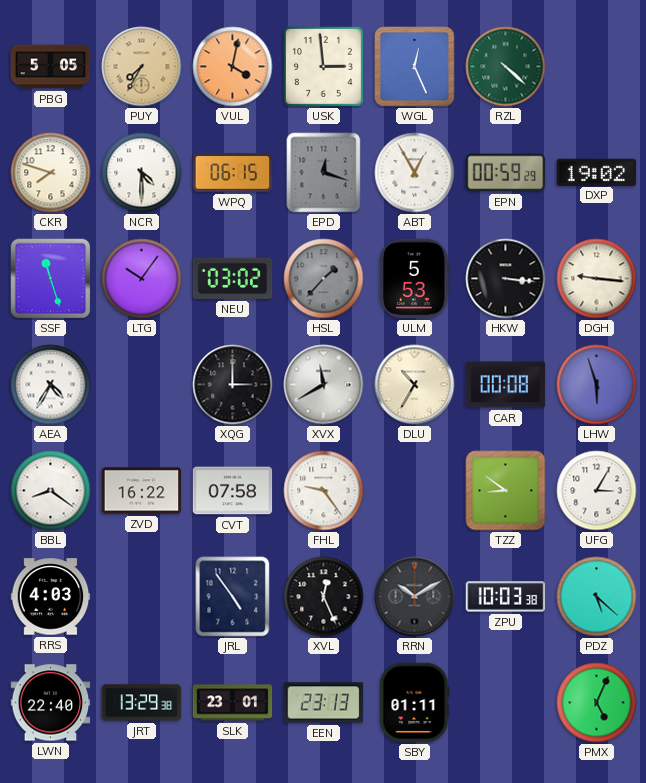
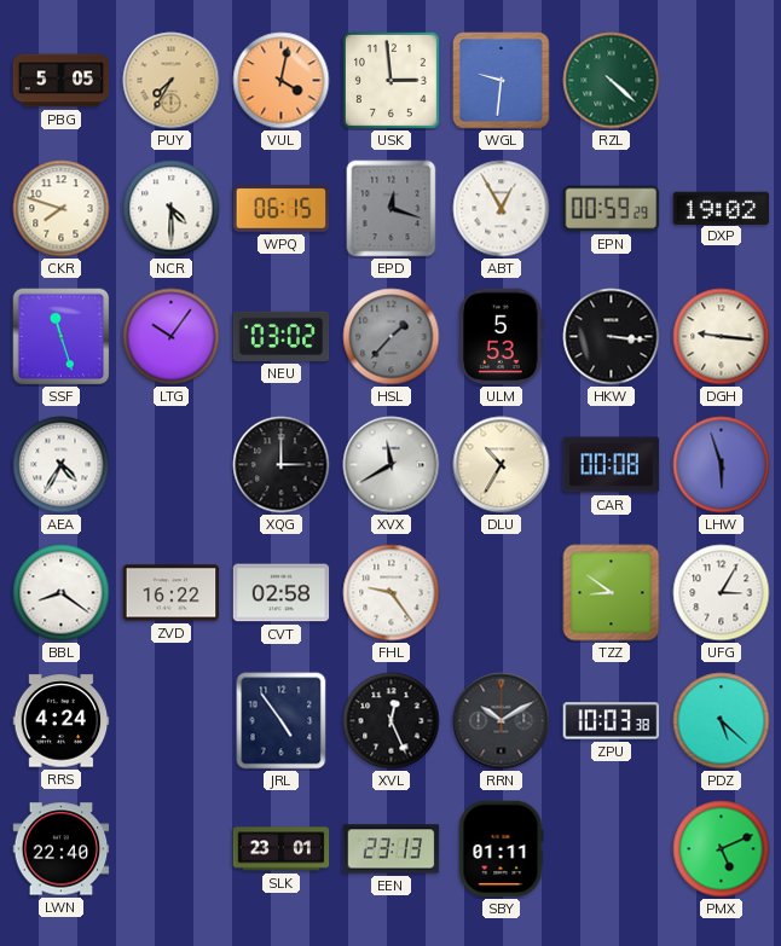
WGL: 12:26 -> 9:31 (502, 81)
CVT: 07:58 -> 02:58 (282, 593)
RRS: 4:03 -> 4:24 (62, 721)
JRT: 13:29 -> none (142, 703)
PMX: 5:04 -> 5:11 (722, 849)
